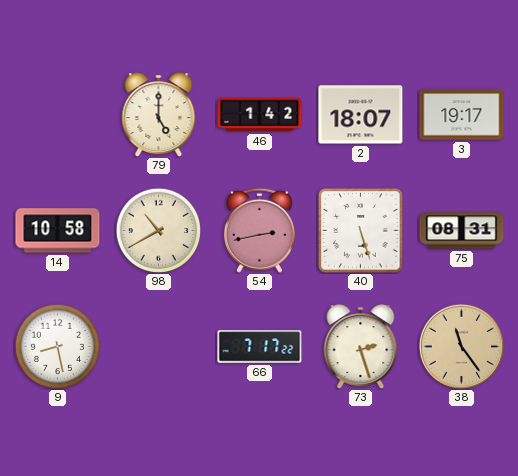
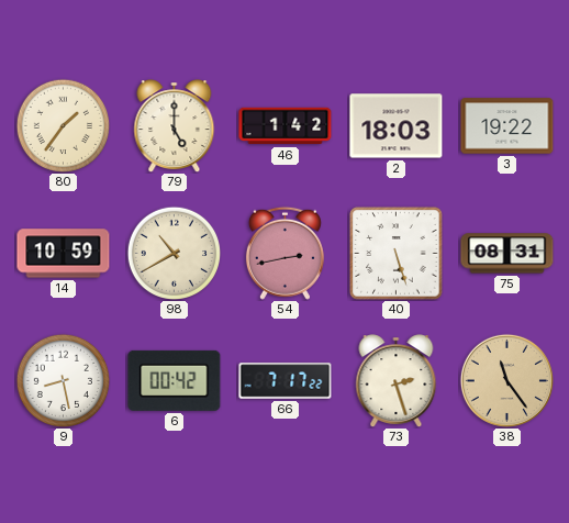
80: none -> 1:36 (63, 125)
2: 18:07 -> 18:03 (397, 126)
3: 19:17 -> 19:22 (507, 126)
14: 10:58 -> 10:59 (64, 254)
6: none -> 00:42 (175, 380)
